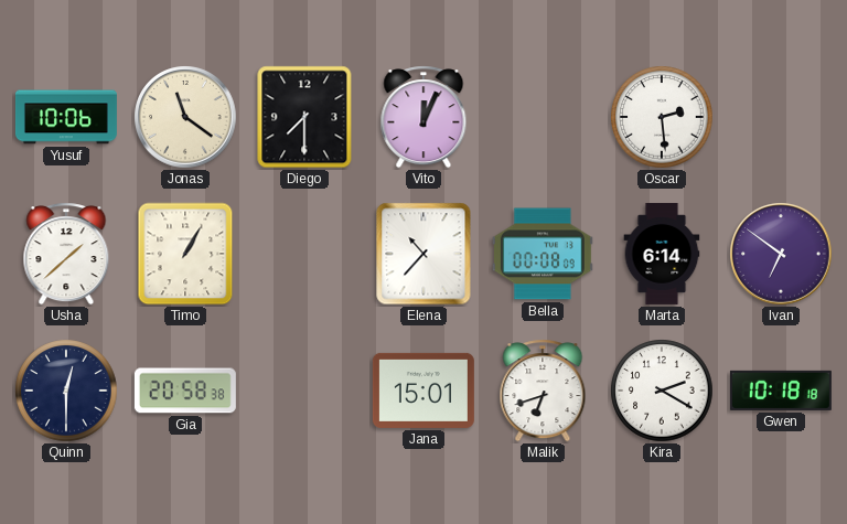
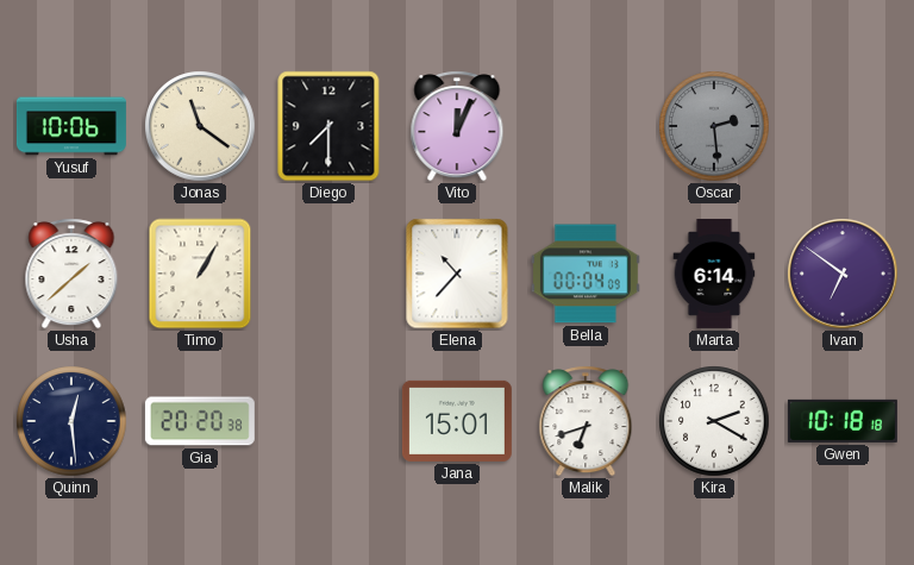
Oscar dial: white -> grey (714, 126)
Bella: 00:08 -> 00:04 (586, 274)
Quinn: 12:30 -> 12:29 (71, 421)
Gia: 20:58 -> 20:20 (200, 421)
